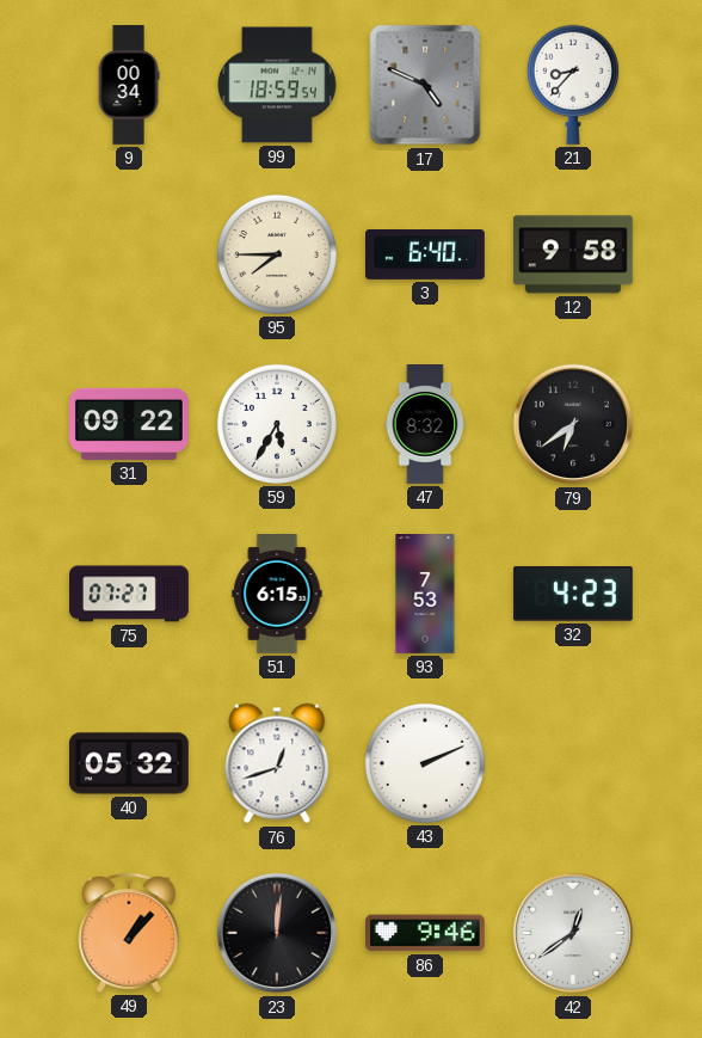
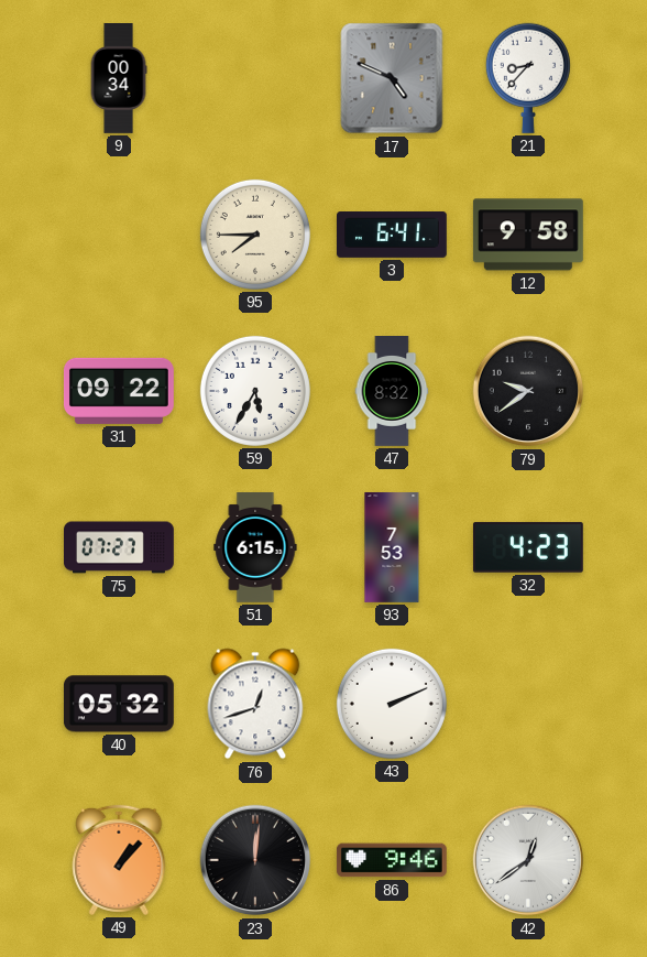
99: 18:59 -> none (277, 85)
3: 6:40 -> 6:41 (393, 236)
79: 6:39 -> 9:39 (528, 391)
